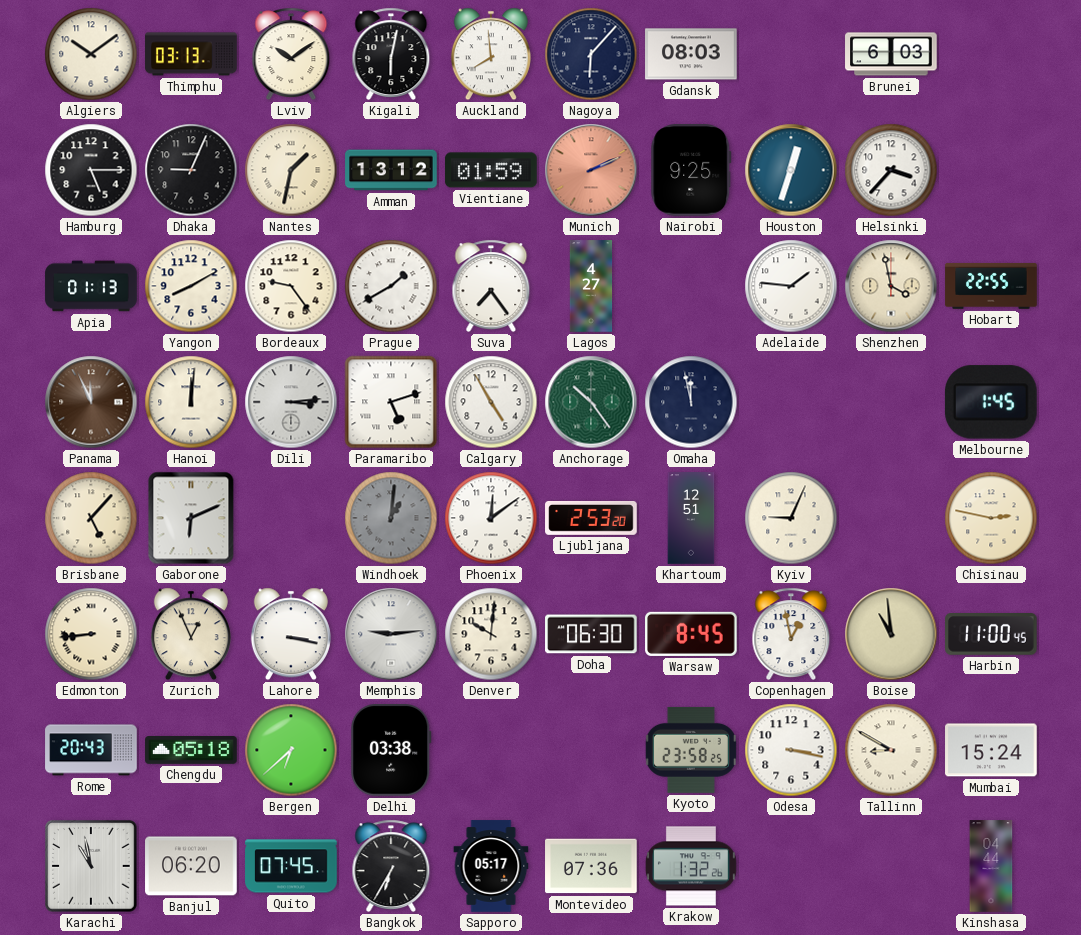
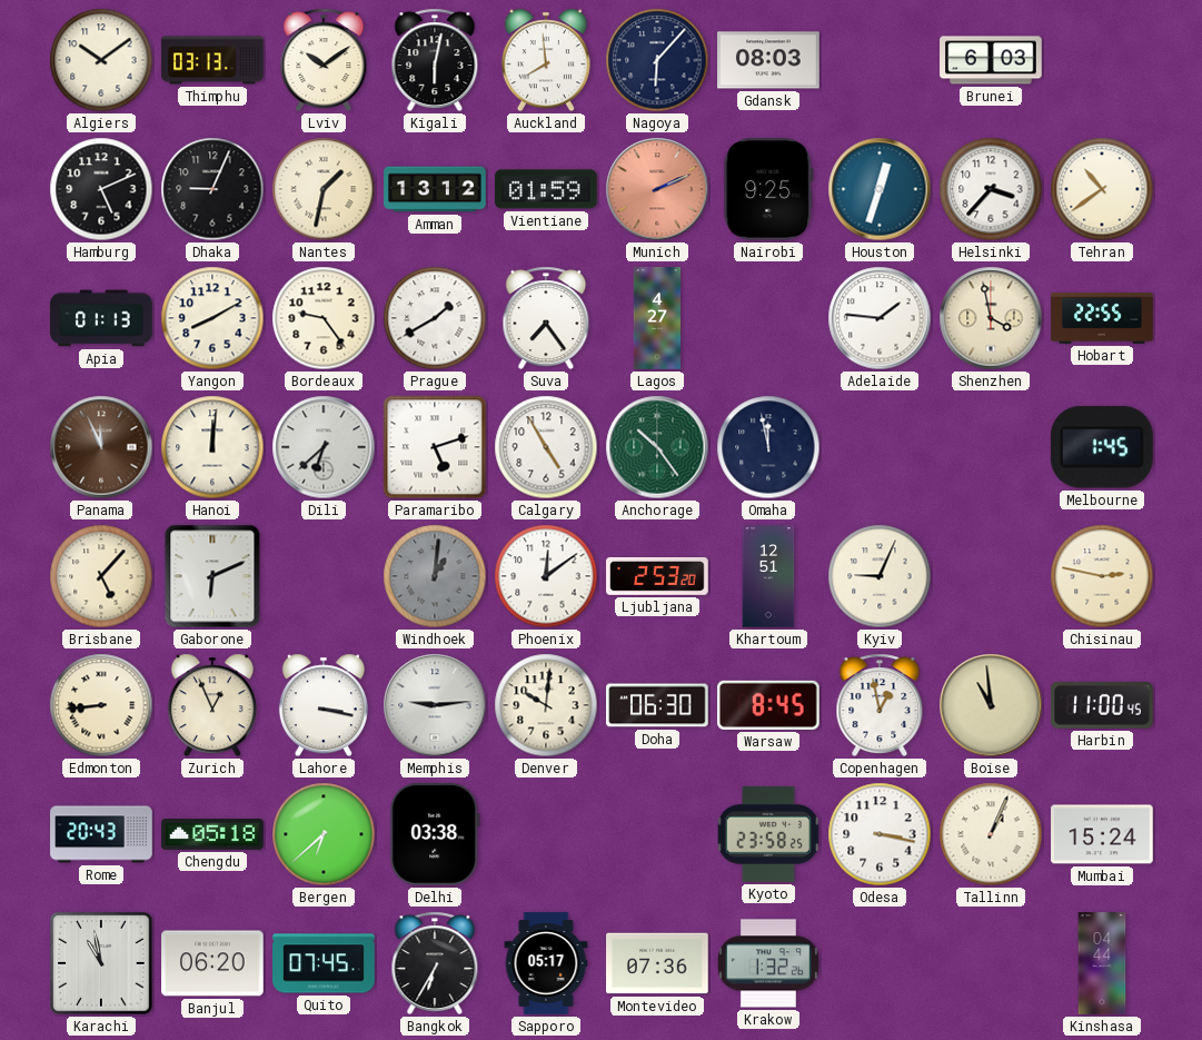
Hamburg: 5:15 -> 5:11 (101, 189)
Tehran: none -> 10:39 (1102, 189)
Dili: 3:14 -> 6:38 (324, 447)
Tallinn: 8:50 -> 1:04 (991, 834)
